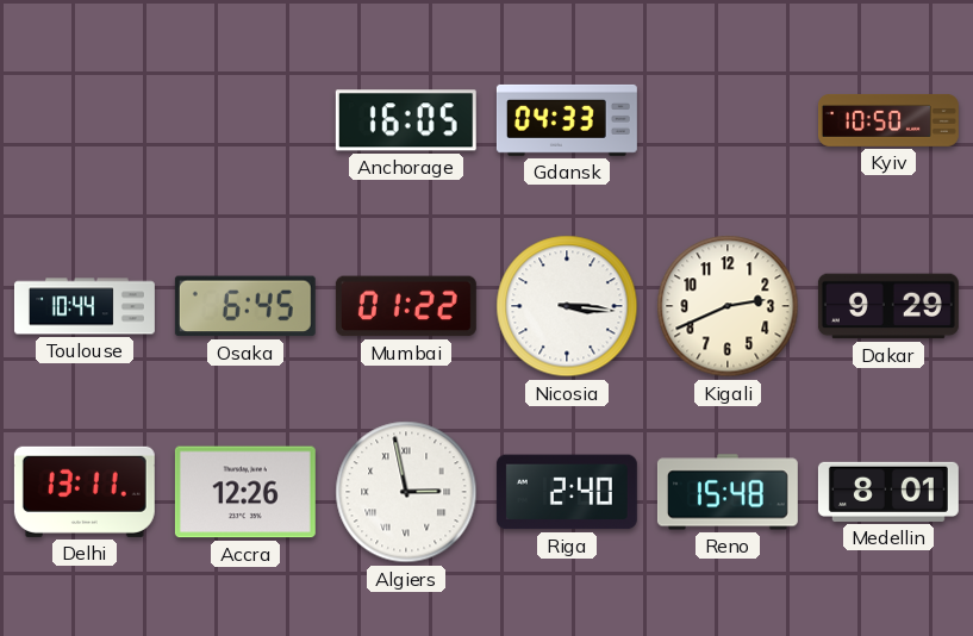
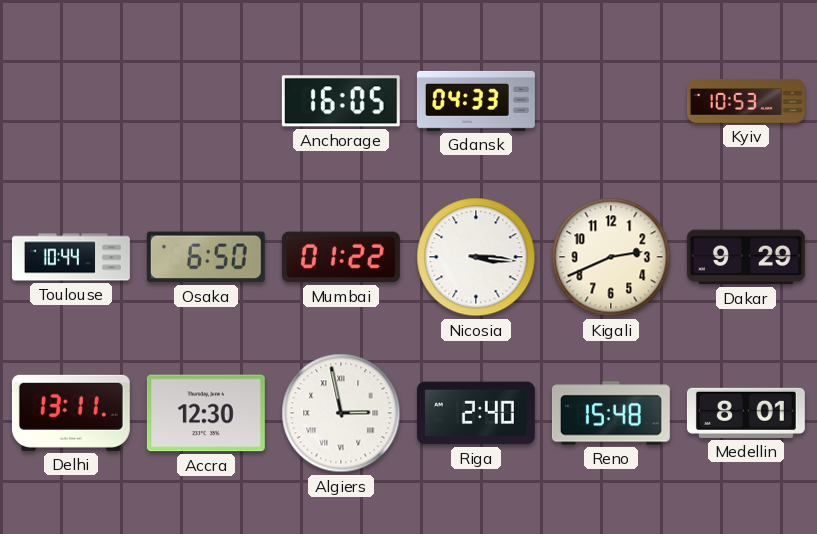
Kyiv: 10:50 -> 10:53 (746, 101)
Osaka: 6:45 -> 6:50 (206, 257)
Accra: 12:26 -> 12:30 (206, 413)
